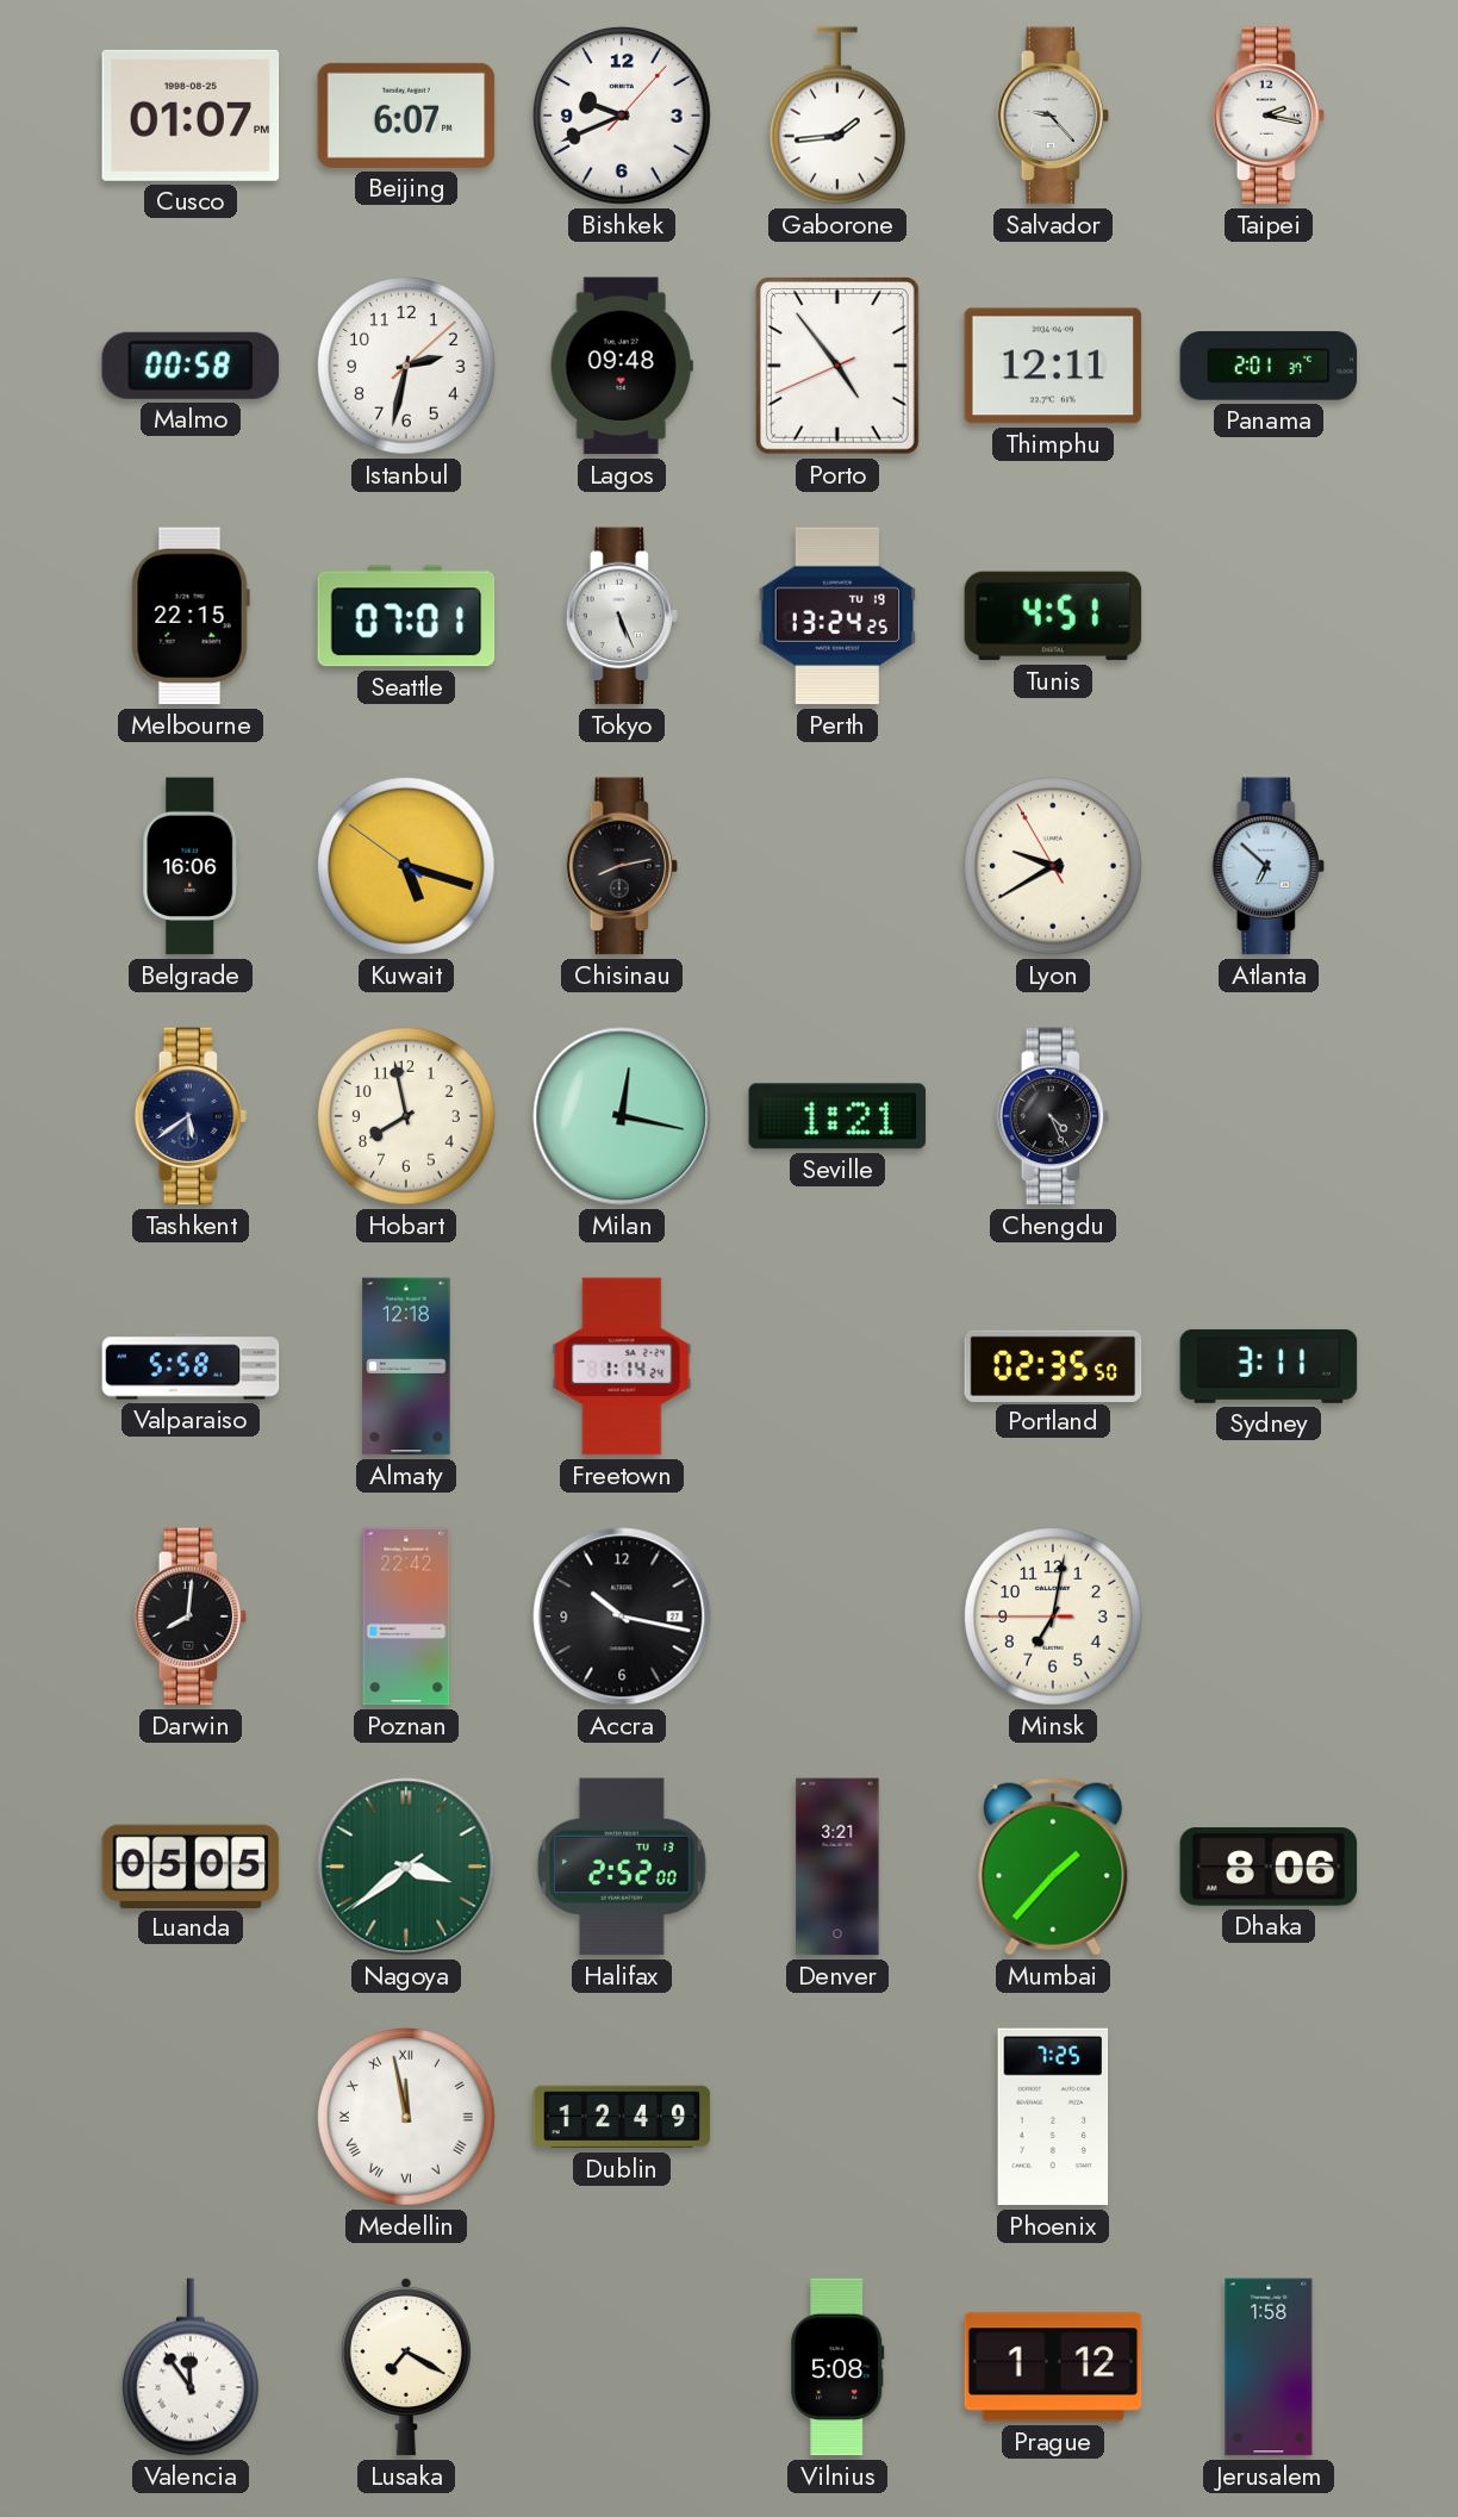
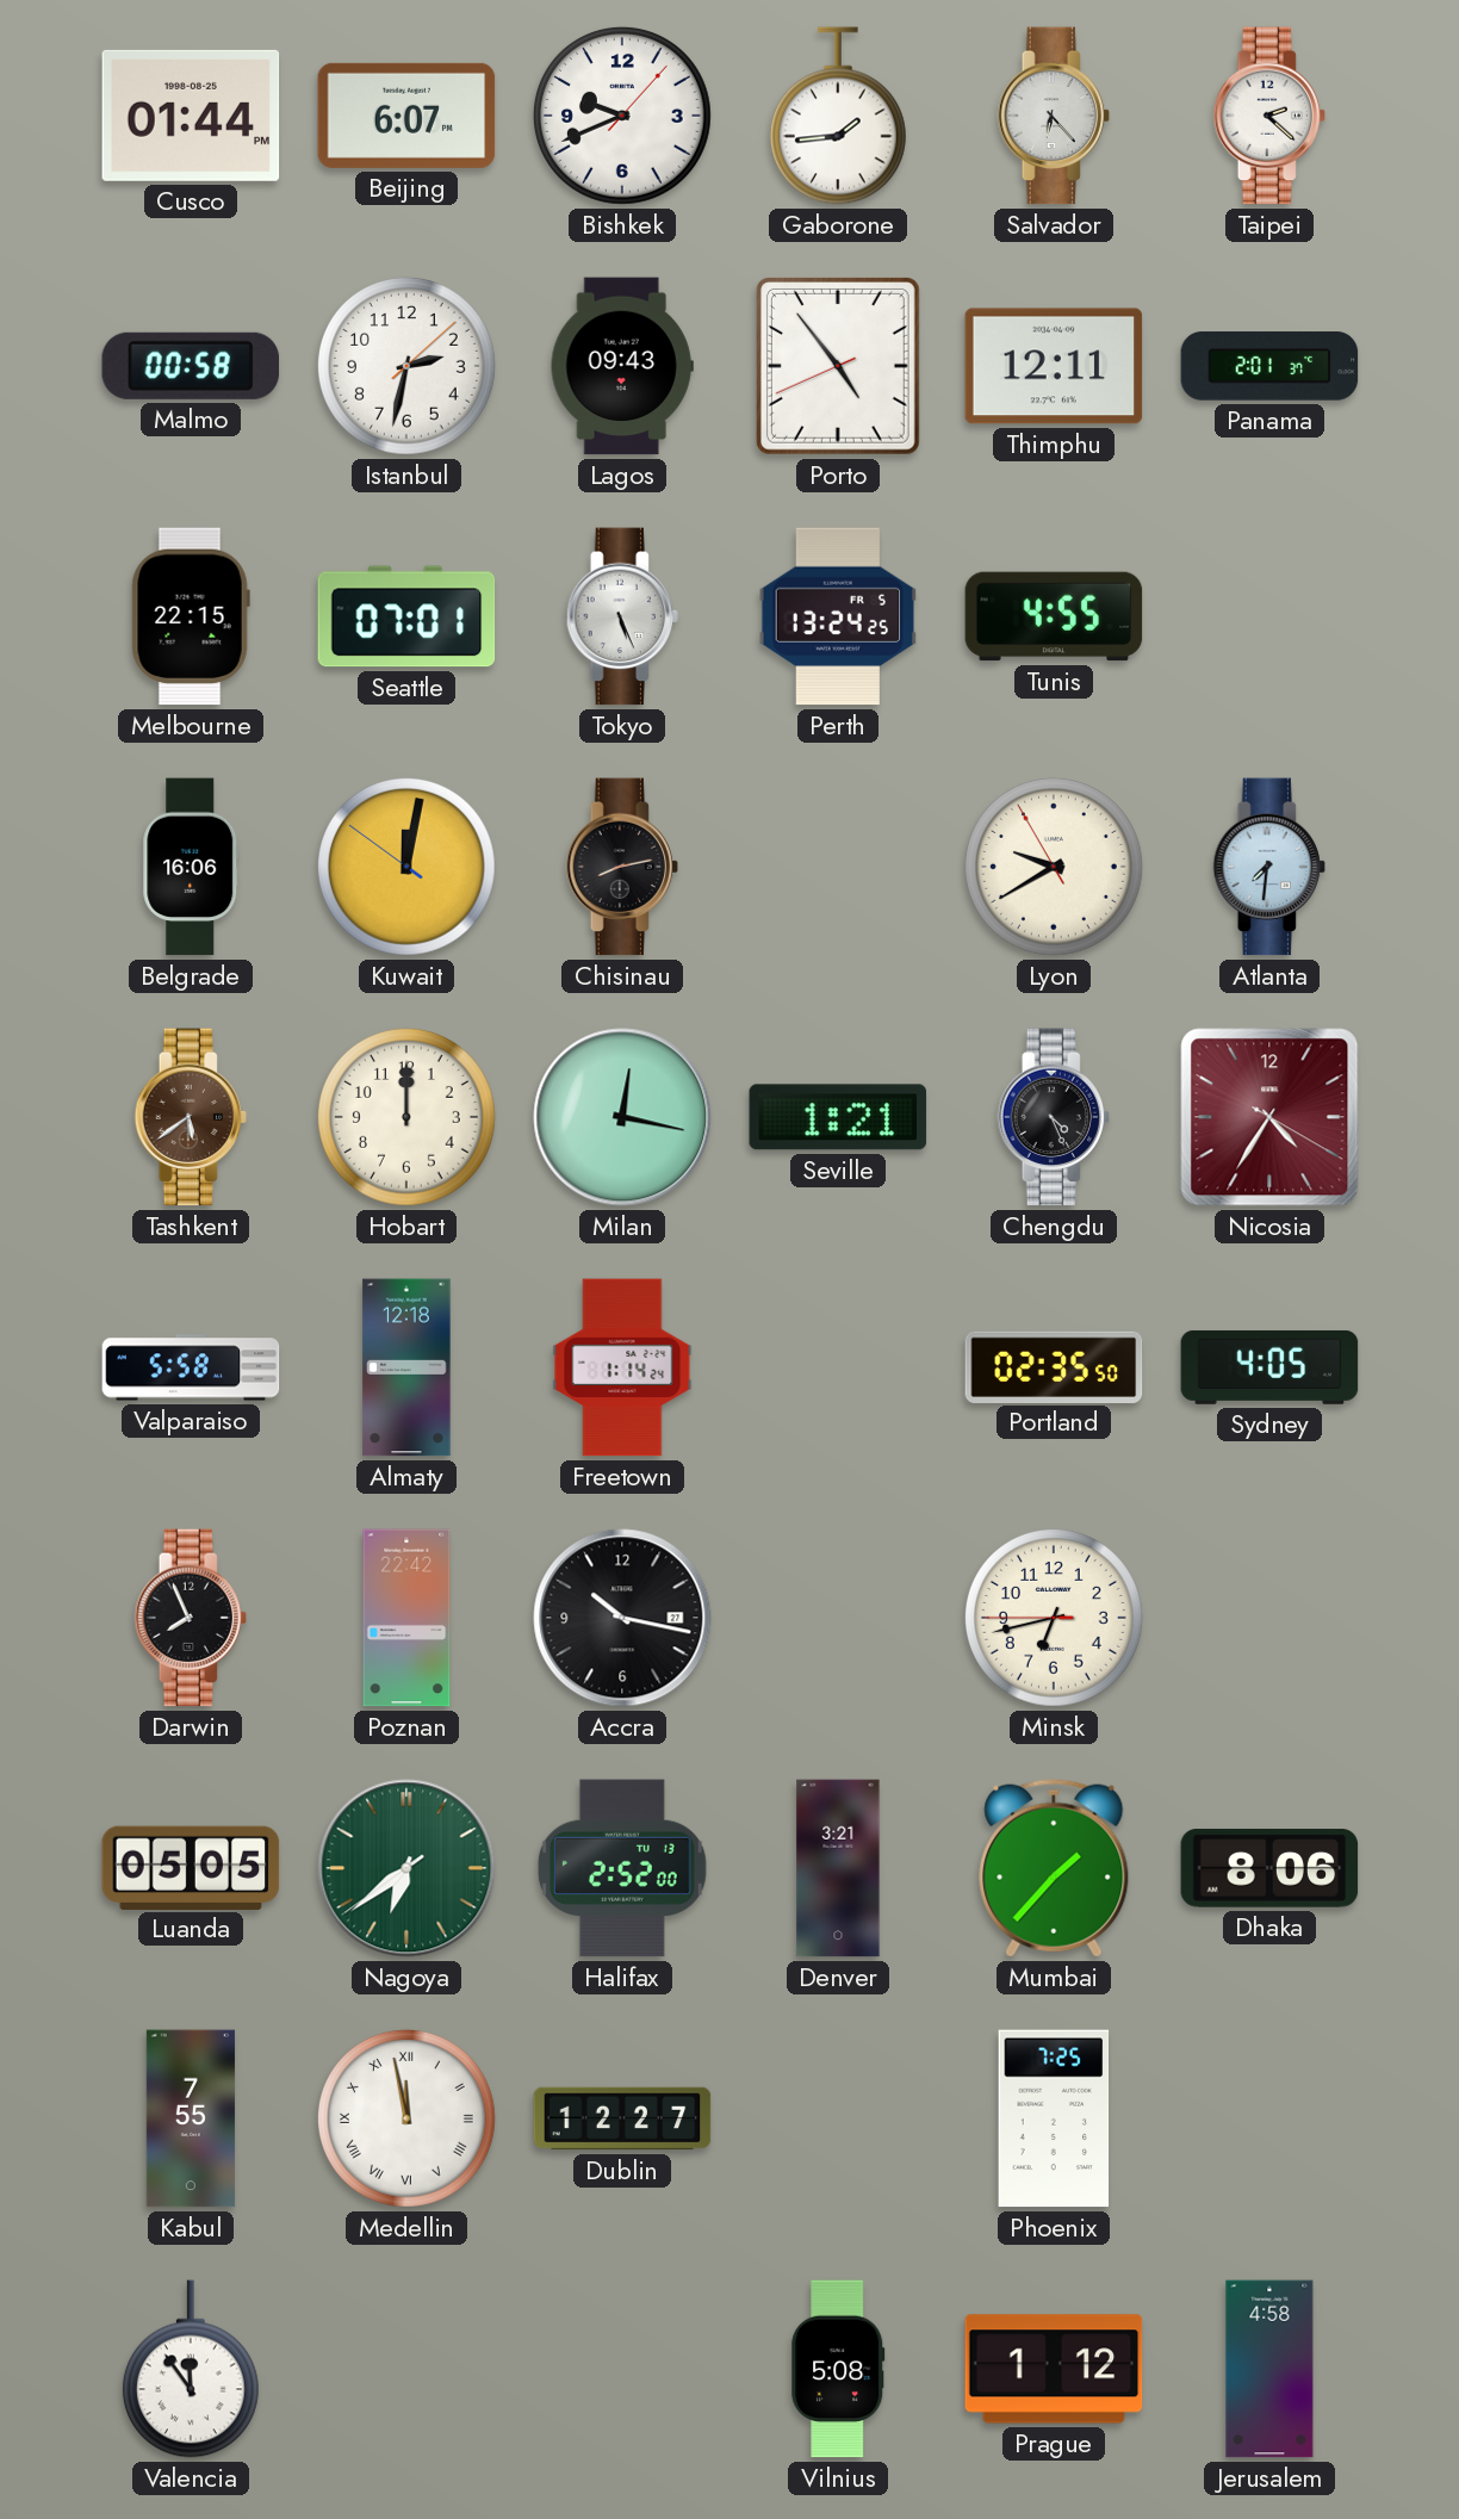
Cusco: 01:07 -> 01:44 (191, 116)
Salvador: 9:23 -> 6:23 (1054, 116)
Taipei: 2:17 -> 2:22 (1269, 116)
Lagos: 09:48 -> 09:43 (622, 366)
Perth date: TU 19 -> FR 5 (838, 616)
Tunis: 4:51 -> 4:55 (1054, 616)
Kuwait: 5:17 -> 12:01 (406, 867)
Atlanta: 6:52 -> 7:31 (1269, 867)
Tashkent dial: navy -> brown (191, 1117)
Hobart: 7:58 -> 12:00 (406, 1117)
Nicosia: none -> 4:35 (1269, 1117)
Sydney: 3:11 -> 4:05 (1269, 1367)
Darwin: 8:01 -> 7:56 (191, 1618)
Minsk: 7:01 -> 6:42 (1054, 1618)
Nagoya: 3:38 -> 6:38 (406, 1868)
Kabul: none -> 7:55 (191, 2118)
Dublin: 12:49 -> 12:27 (622, 2118)
Lusaka: 7:20 -> none (406, 2367)
Jerusalem: 1:58 -> 4:58 (1269, 2369)
